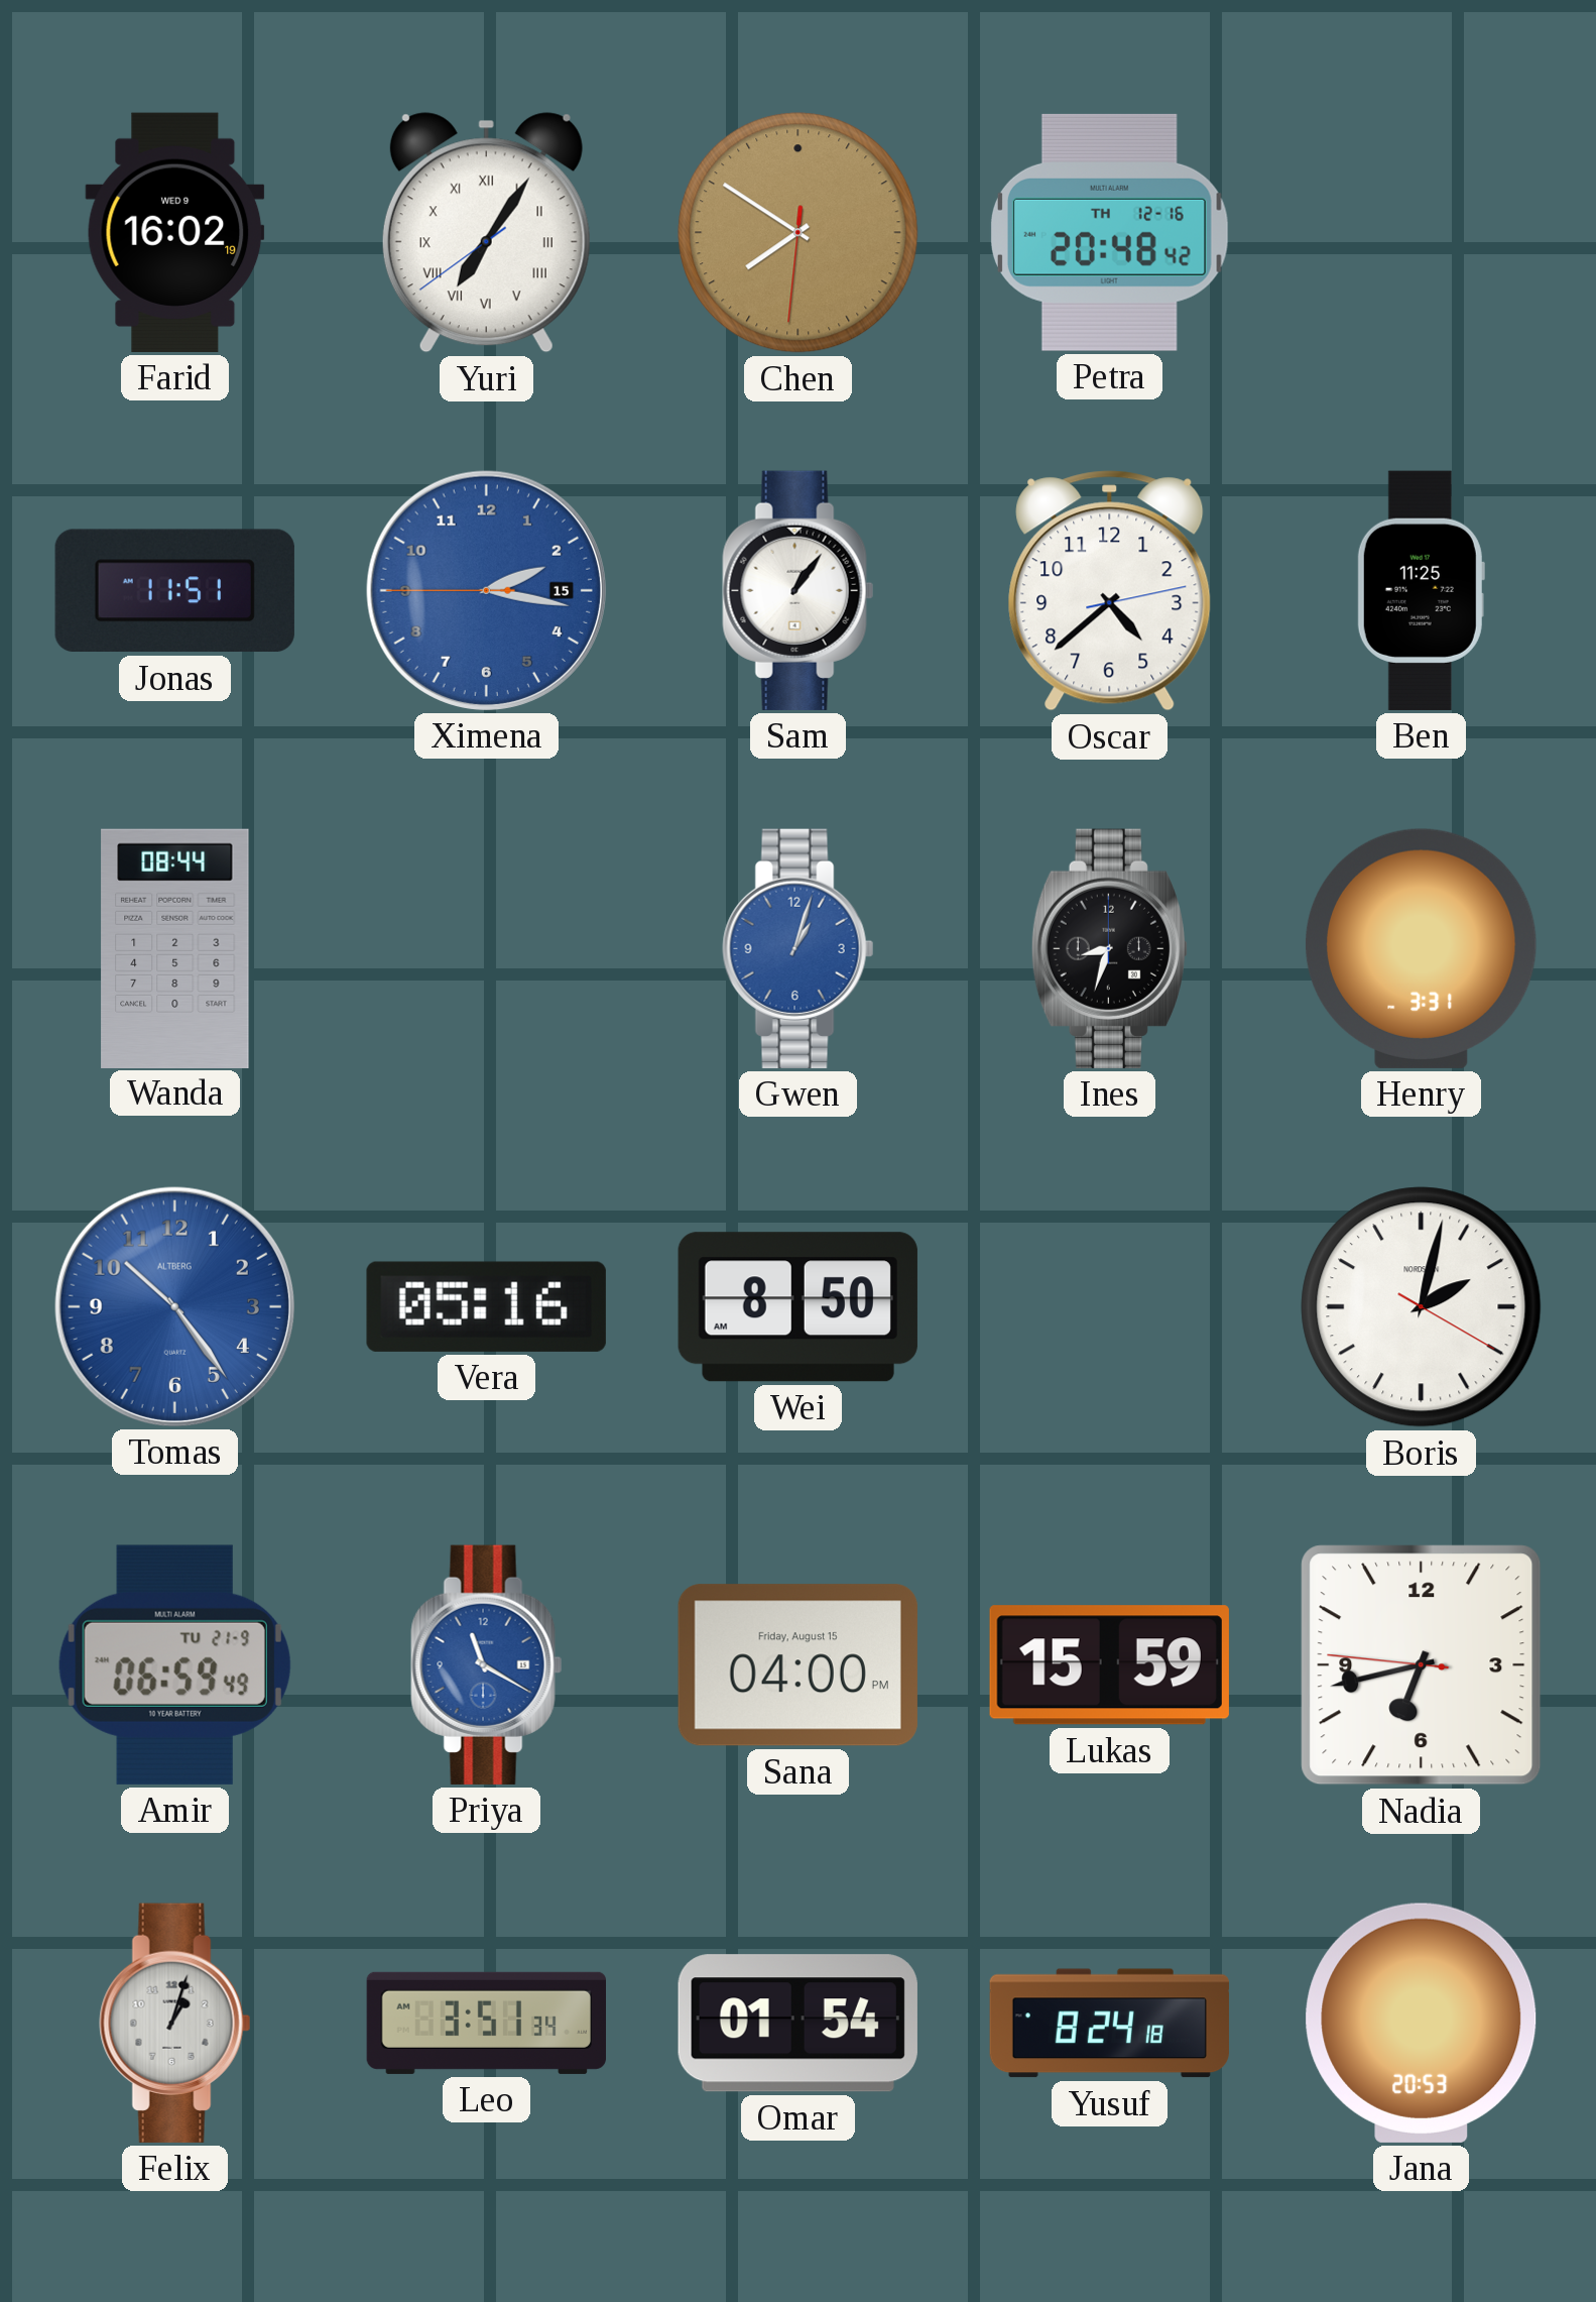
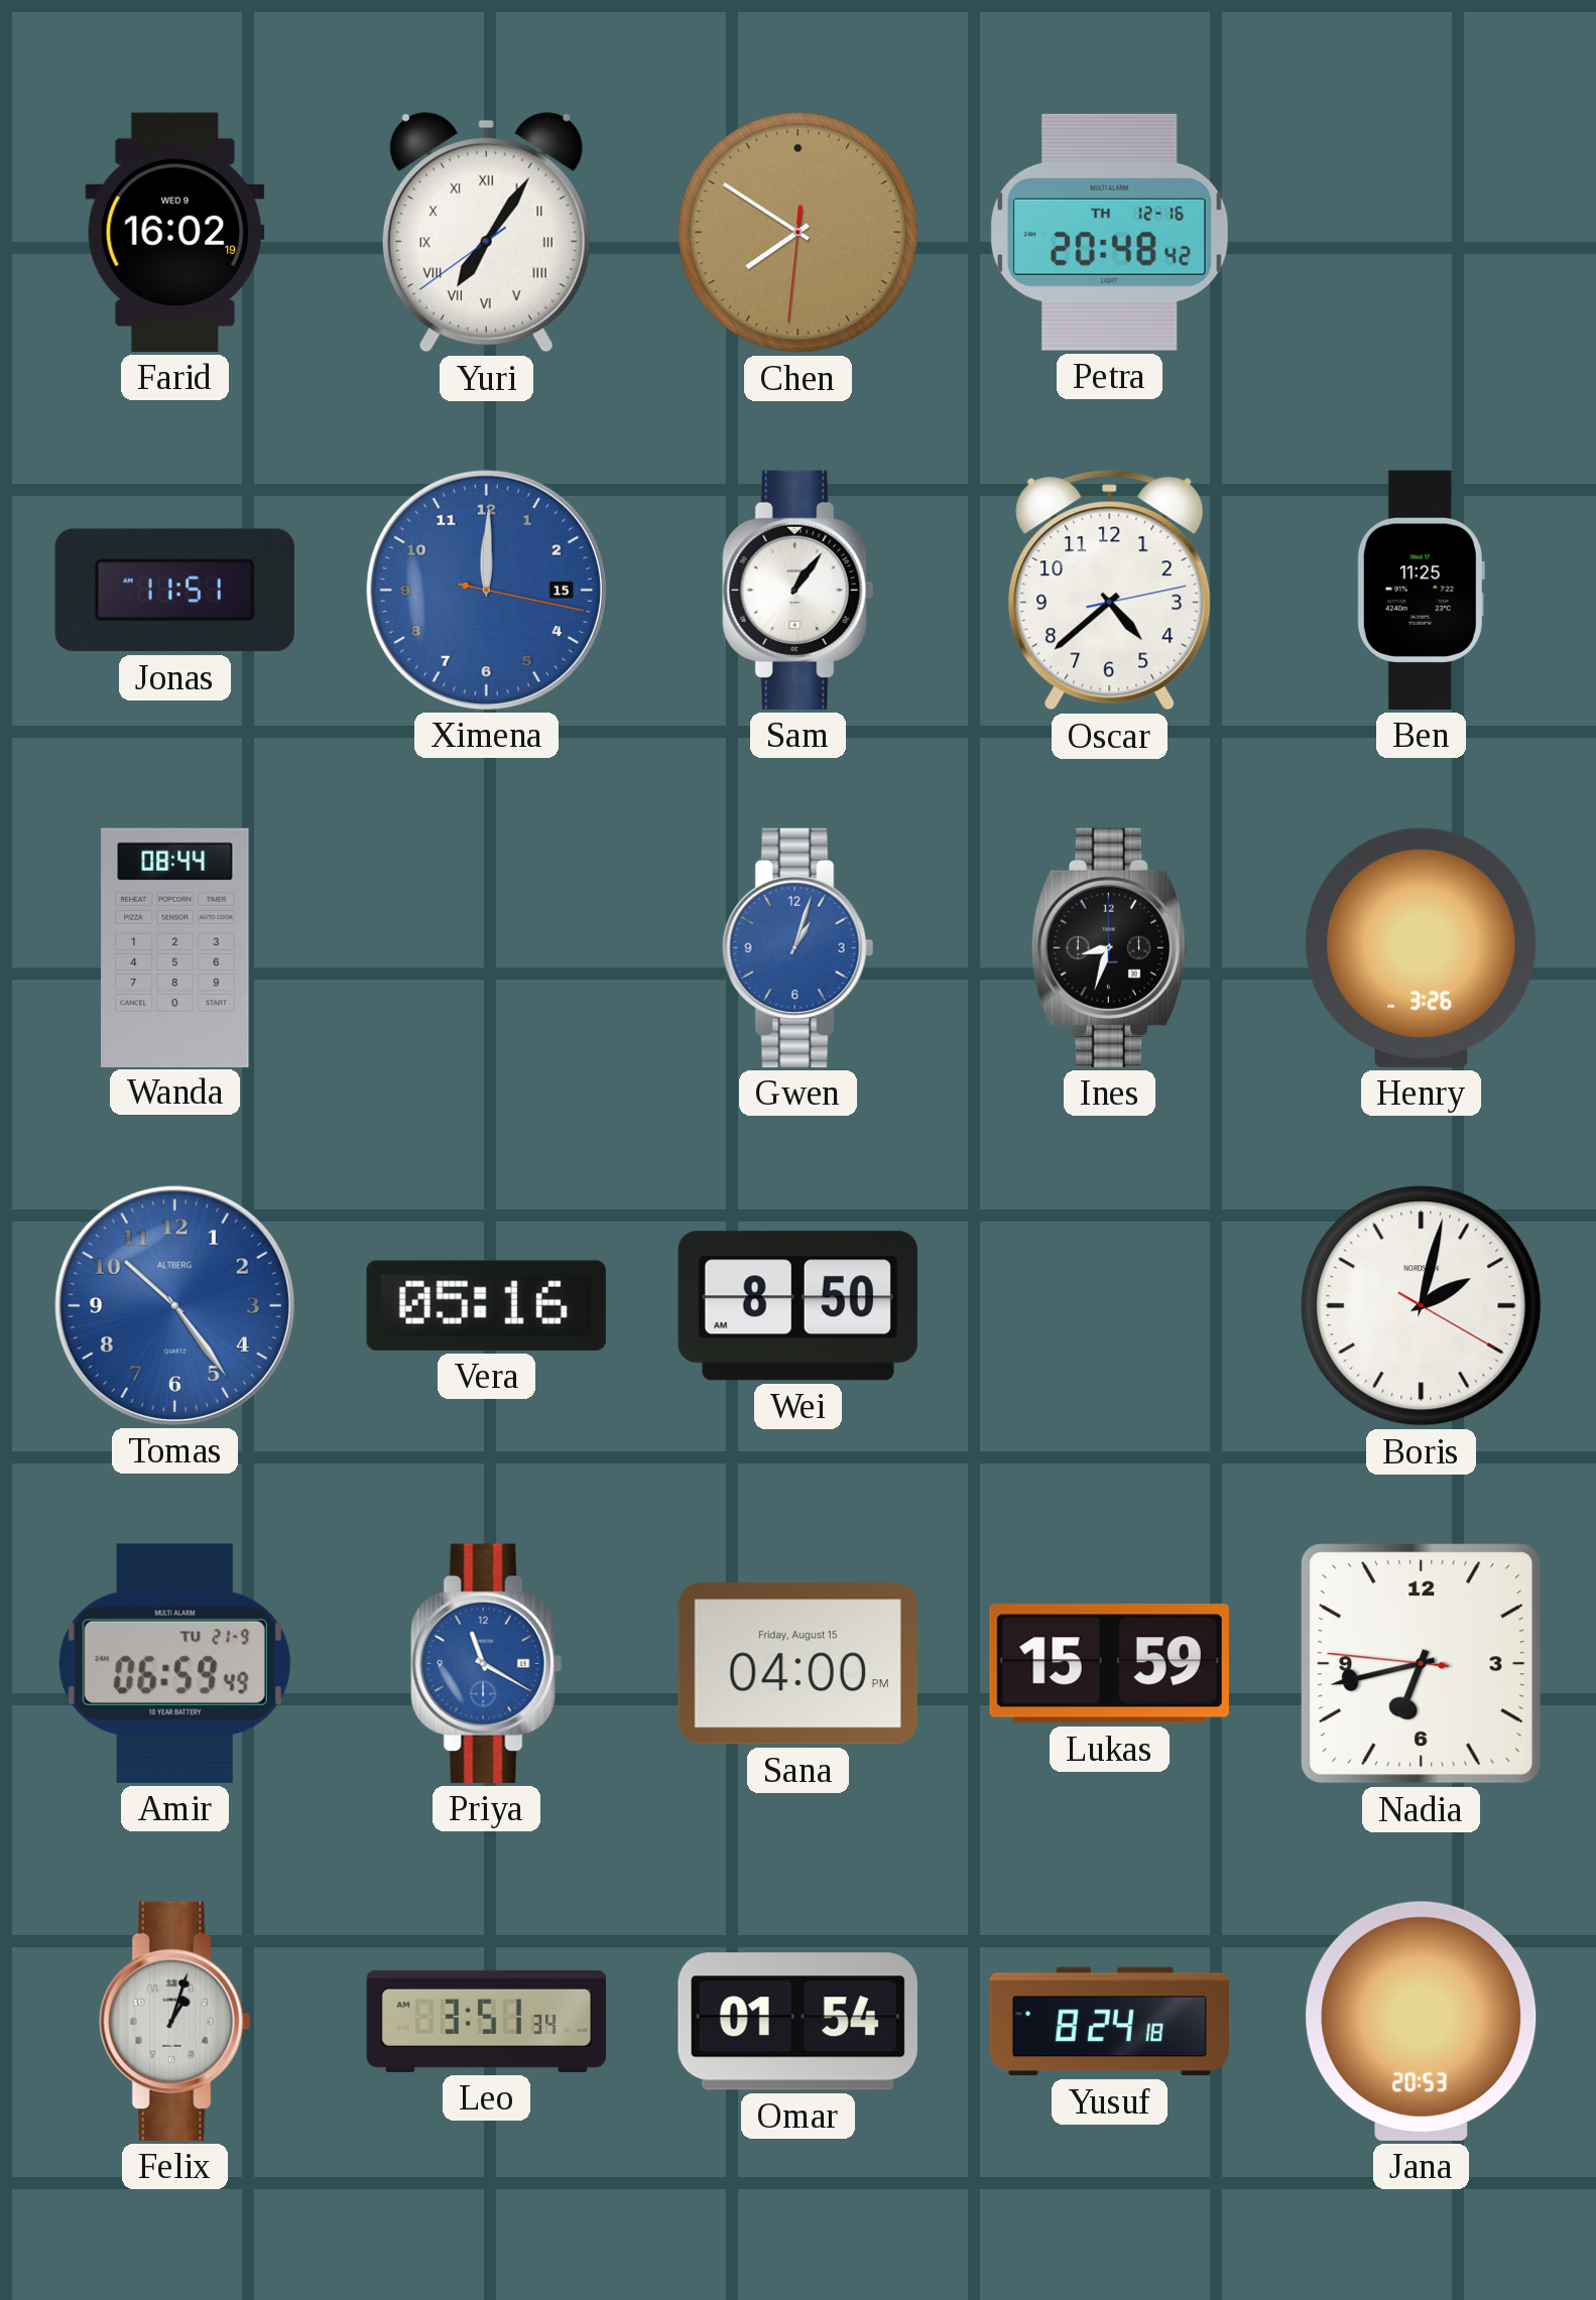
Ximena: 2:16 -> 12:00 (486, 590)
Henry: 3:31 -> 3:26 (1421, 947)
